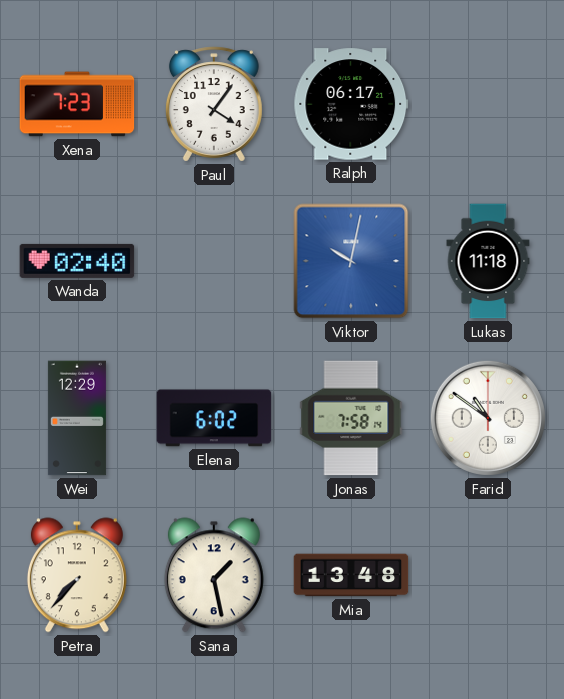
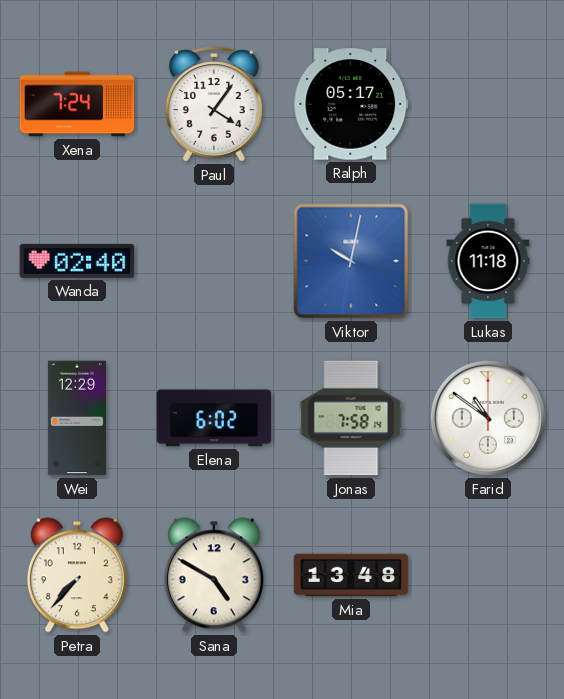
Xena: 7:23 -> 7:24 (77, 104)
Ralph: 06:17 -> 05:17 (351, 104)
Sana: 1:28 -> 4:50 (214, 575)
